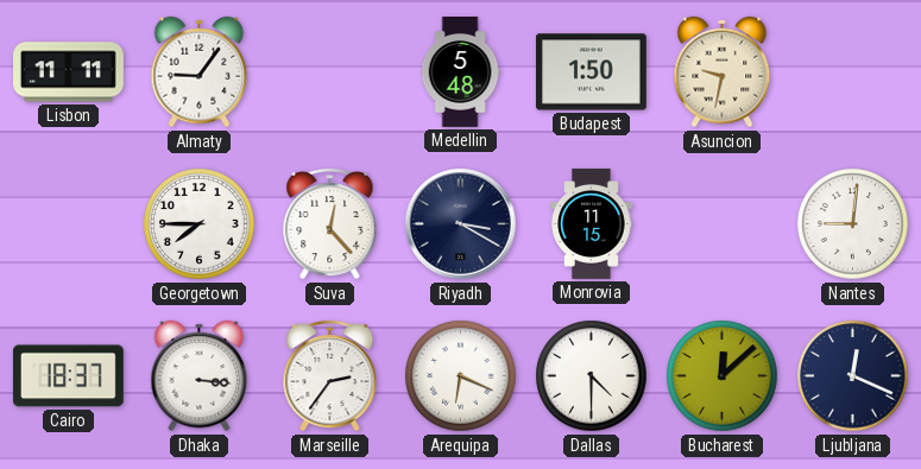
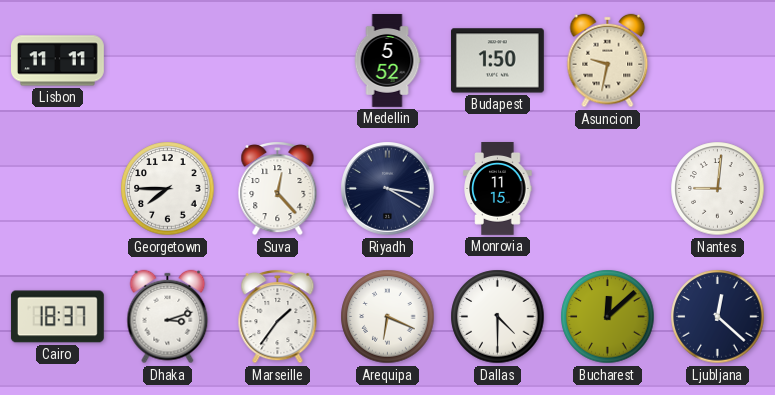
Almaty: 9:06 -> none (200, 72)
Medellin: 5:48 -> 5:52 (387, 61)
Dhaka: 3:16 -> 3:12 (168, 317)
Marseille: 2:36 -> 1:36 (278, 316)
Ljubljana: 12:19 -> 12:22 (718, 317)
